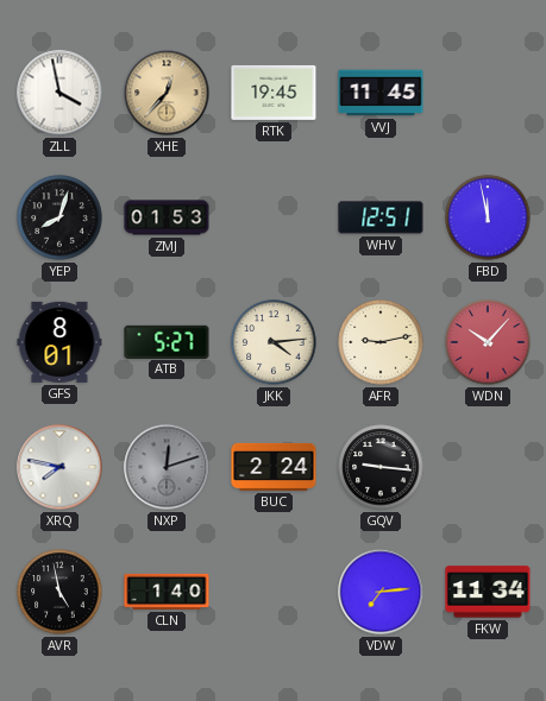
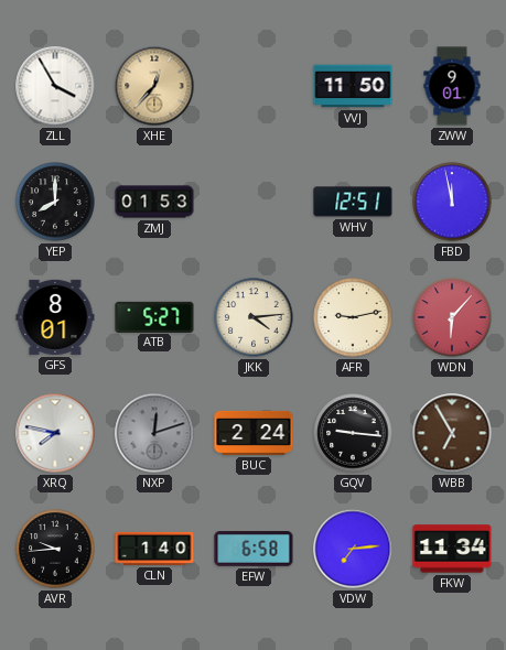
ZLL: 3:58 -> 3:55 (55, 86)
RTK: 19:45 -> none (274, 93)
VVJ: 11:45 -> 11:50 (353, 86)
ZWW: none -> 9:01 (452, 86)
YEP: 8:03 -> 8:00 (55, 202)
WDN: 10:07 -> 6:07 (452, 317)
WBB: none -> 6:55 (452, 433)
AVR: 4:58 -> 9:44 (55, 549)
EFW: none -> 6:58 (254, 550)
